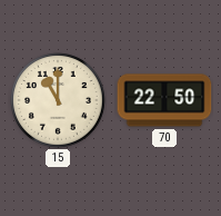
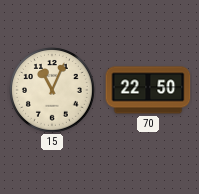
15: 11:00 -> 11:04 (53, 91)
